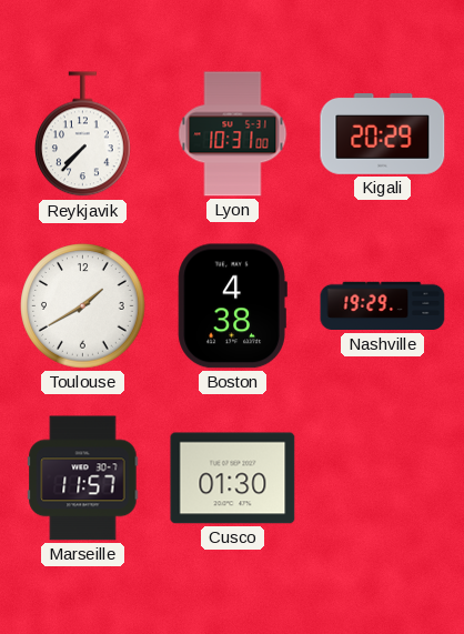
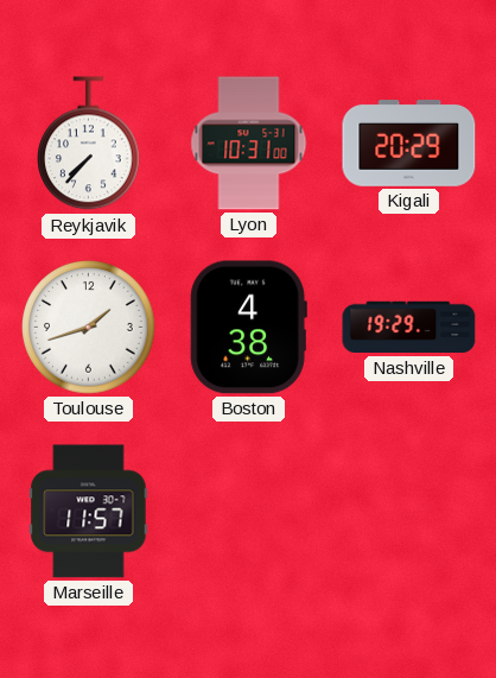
Toulouse: 1:40 -> 1:42 (89, 328)
Cusco: 01:30 -> none (233, 479)
